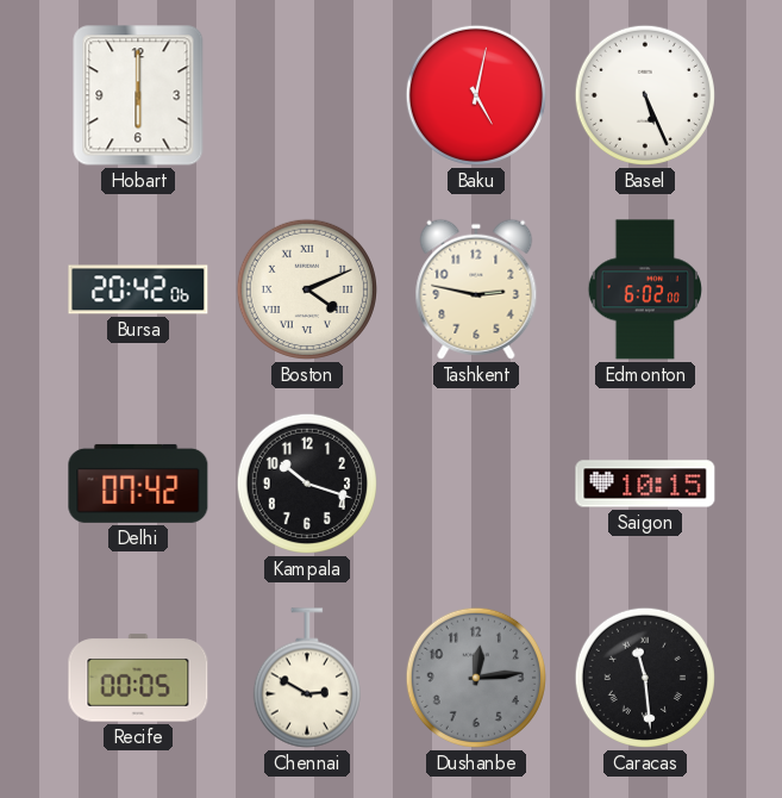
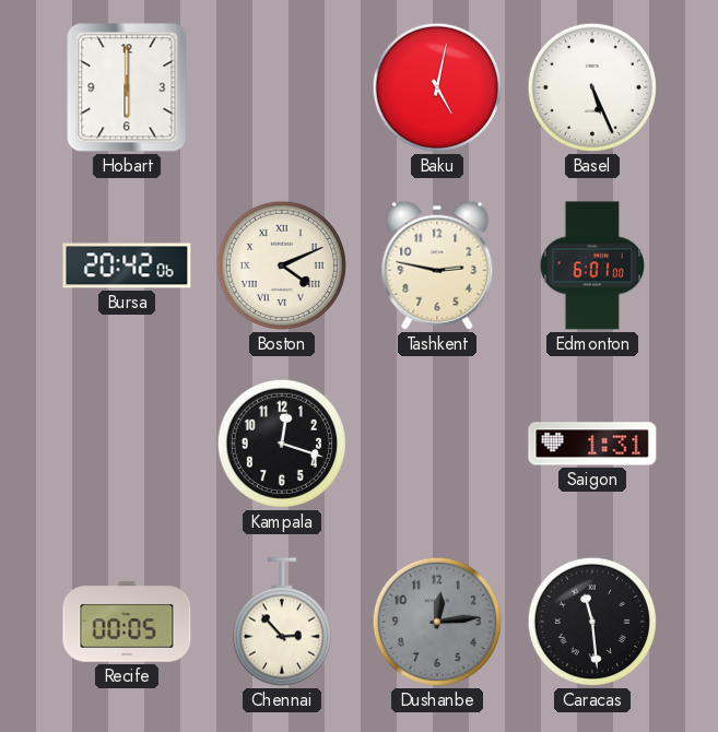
Edmonton: 6:02 -> 6:01 (591, 265)
Delhi: 07:42 -> none (138, 484)
Kampala: 10:18 -> 12:18 (282, 444)
Saigon: 10:15 -> 1:31 (592, 444)
Chennai: 2:50 -> 2:53 (282, 622)
